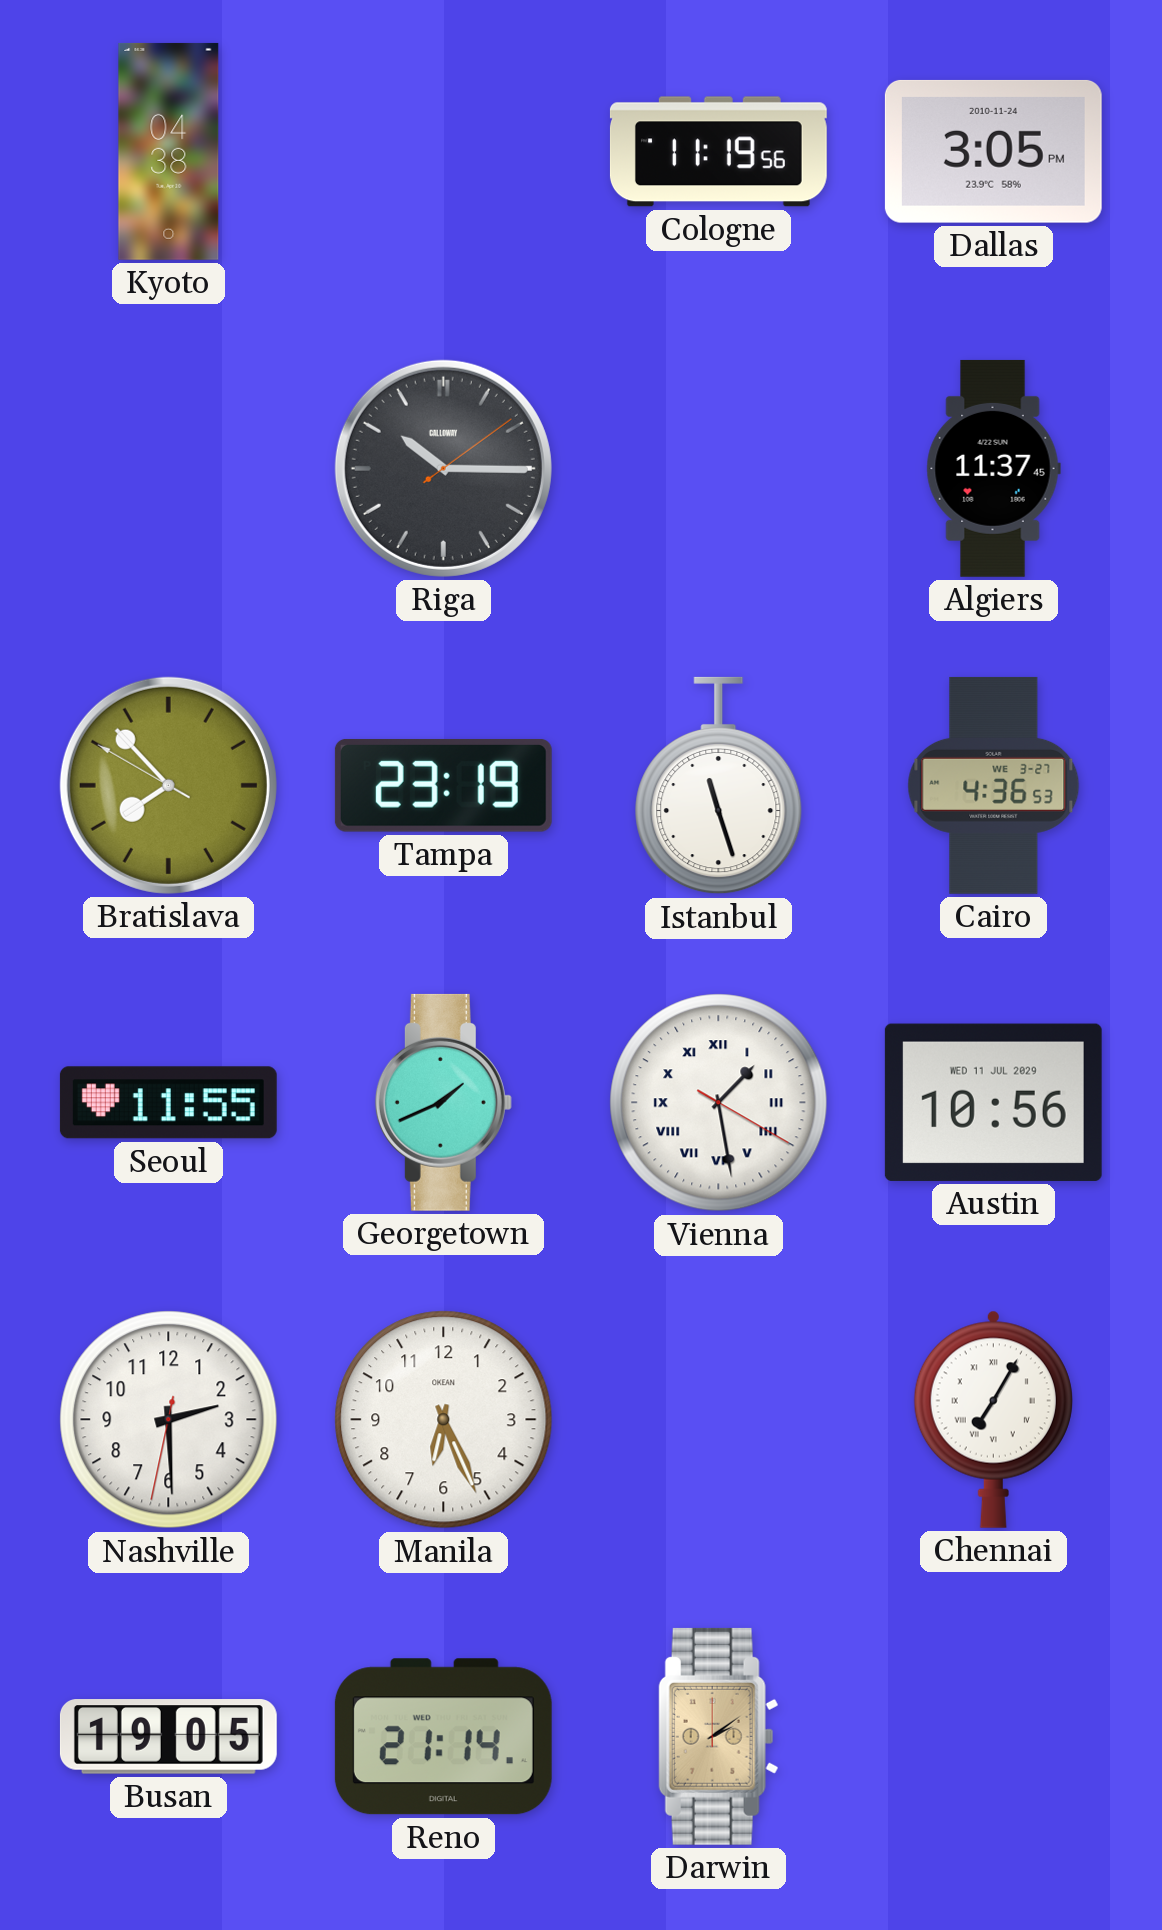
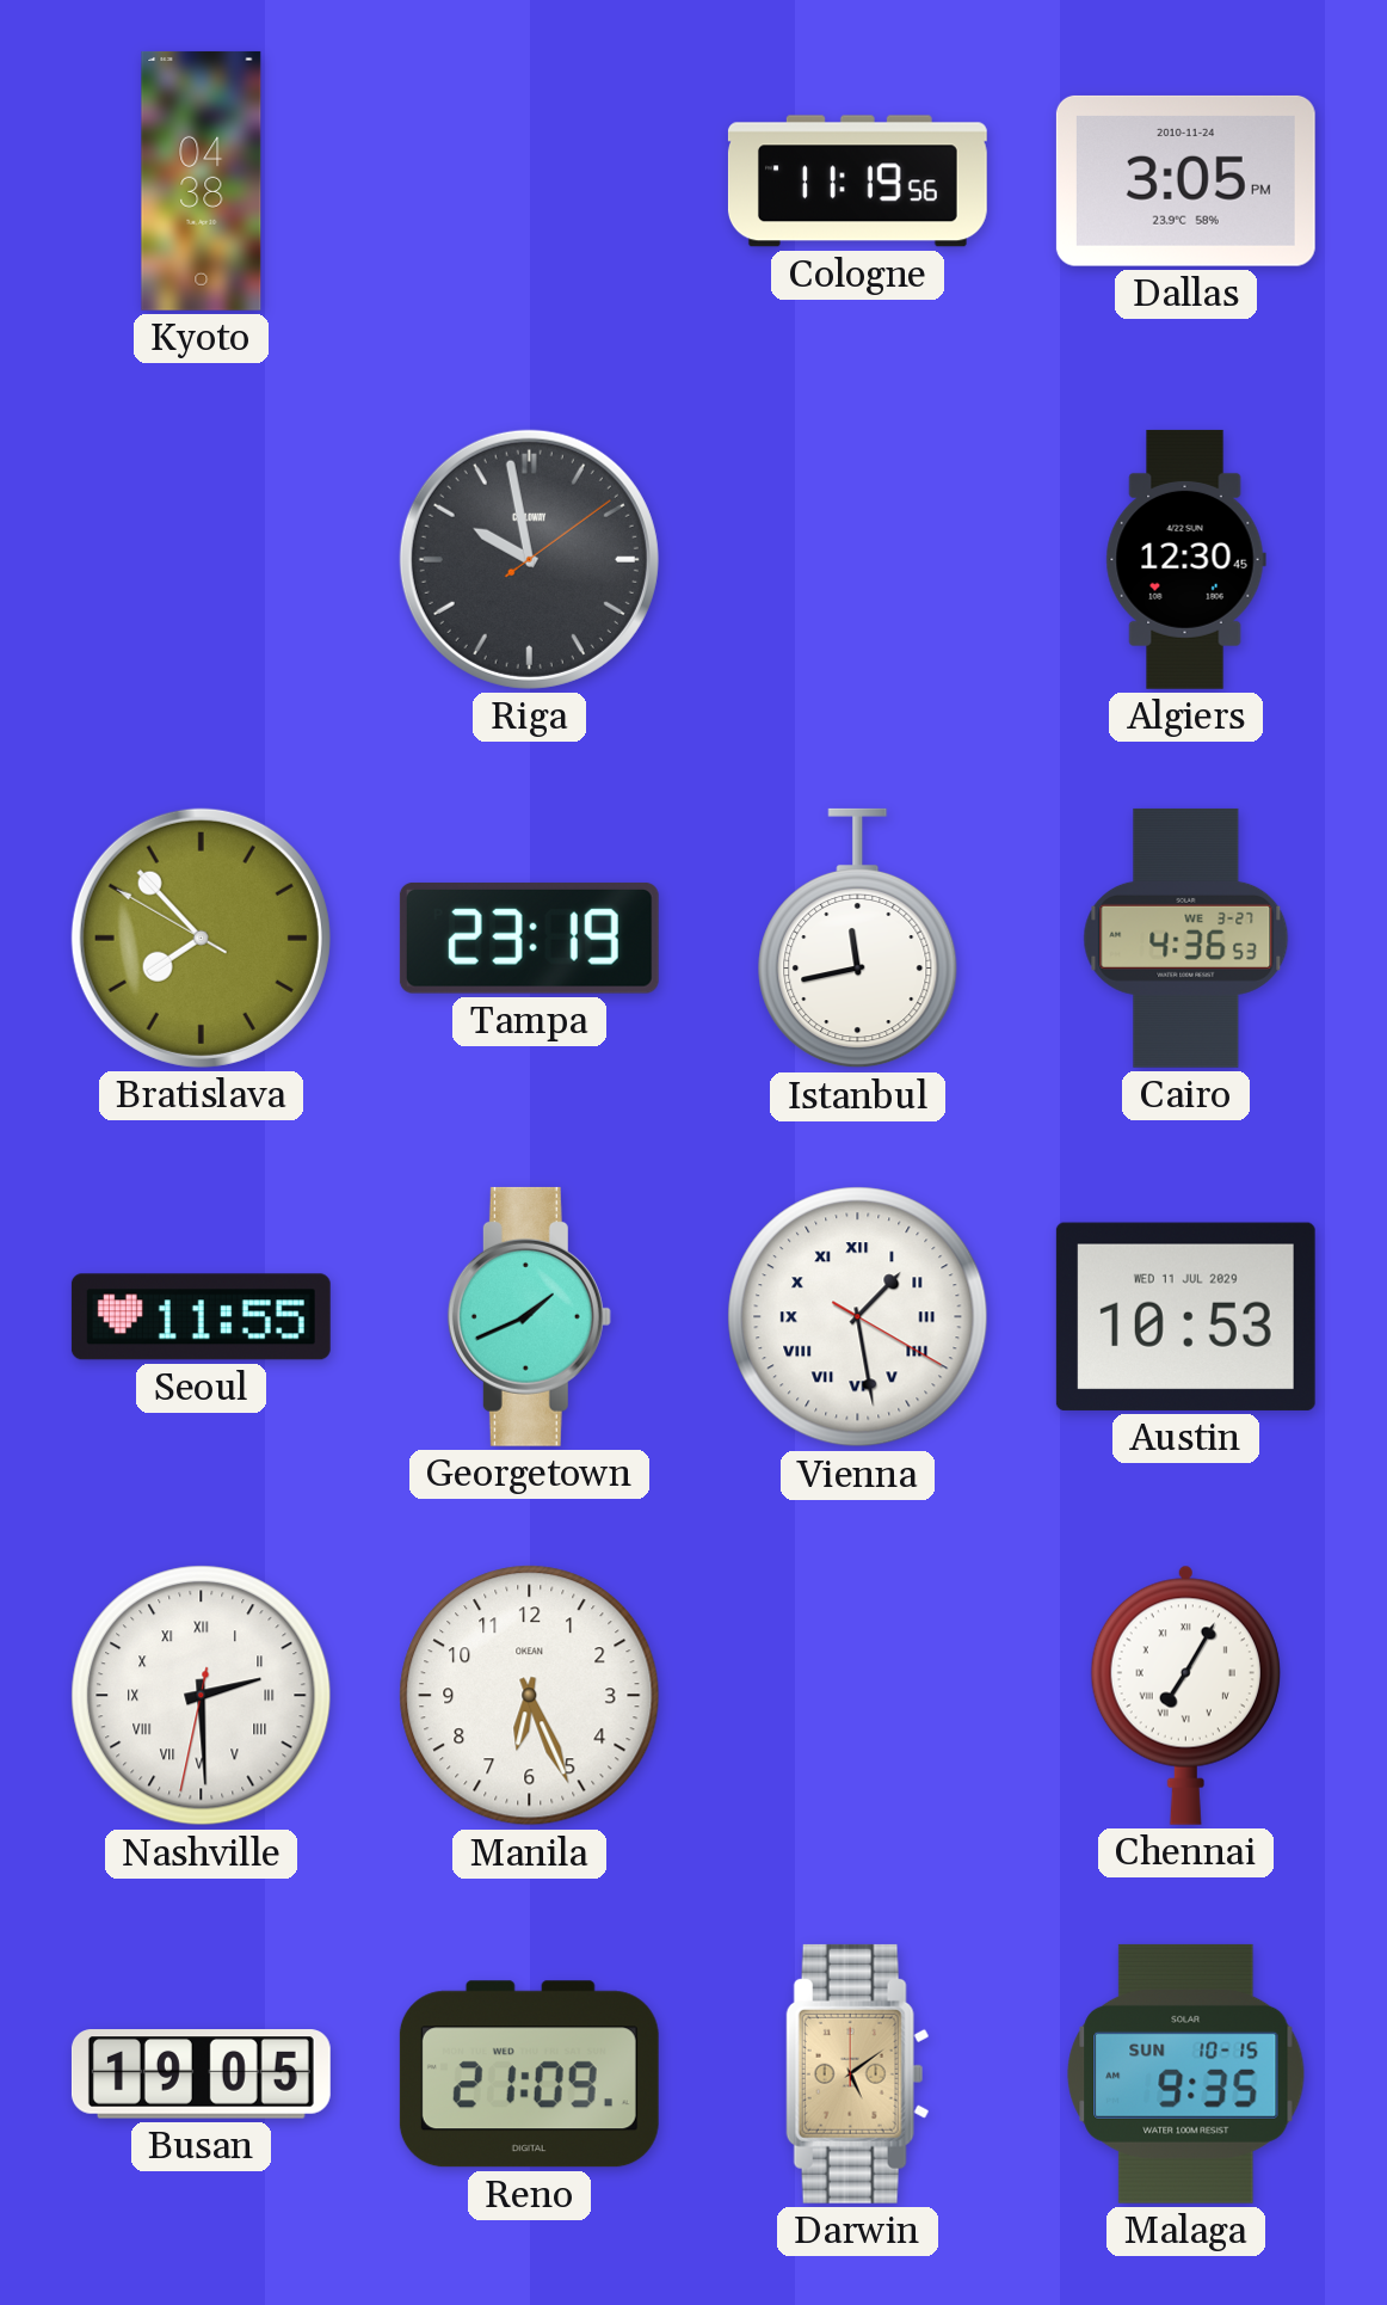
Riga: 10:15 -> 9:58 (529, 559)
Algiers: 11:37 -> 12:30 (1185, 559)
Istanbul: 11:27 -> 11:43 (858, 939)
Austin: 10:56 -> 10:53 (1185, 1316)
Nashville numerals: Arabic -> Roman (202, 1696)
Reno: 21:14 -> 21:09 (529, 2074)
Darwin: 2:09 -> 5:09 (858, 2073)
Malaga: none -> 9:35 (1186, 2073)
